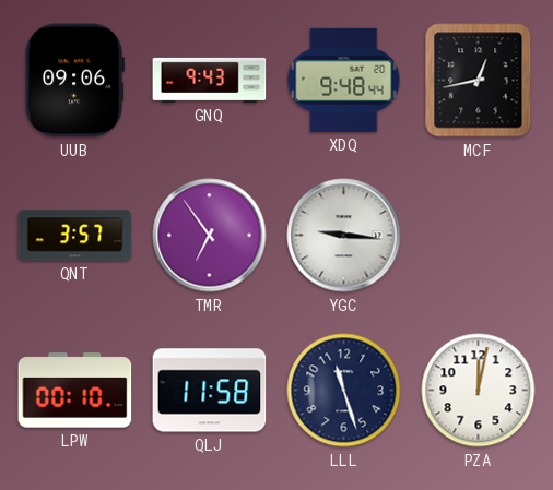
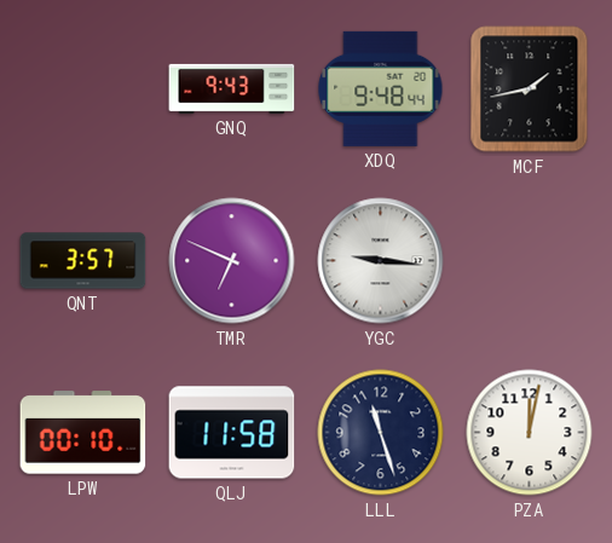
UUB: 09:06 -> none (75, 81)
MCF: 12:43 -> 1:43 (530, 89)
TMR: 6:54 -> 6:49 (232, 261)
